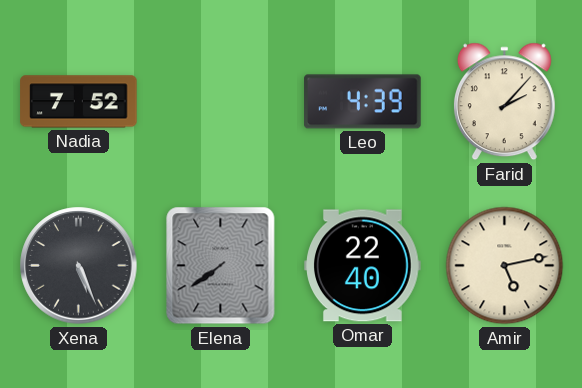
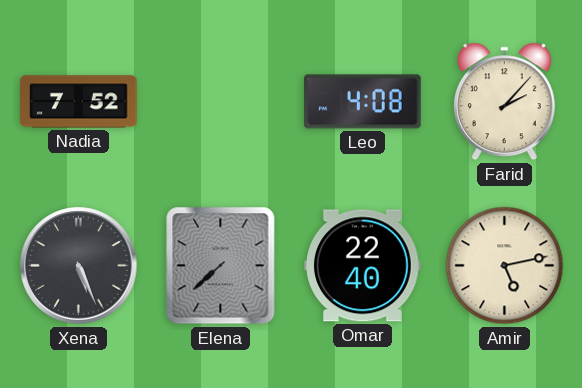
Leo: 4:39 -> 4:08 (363, 102)
Elena: 7:39 -> 7:38 (221, 266)
